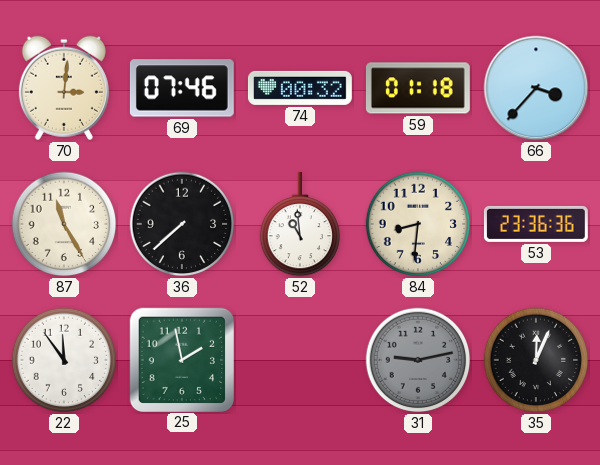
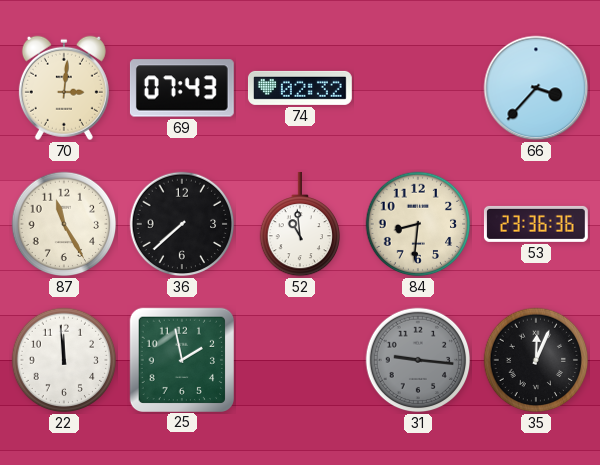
69: 07:46 -> 07:43 (182, 88)
74: 00:32 -> 02:32 (300, 88)
59: 01:18 -> none (418, 88)
22: 11:54 -> 11:59 (64, 360)
31: 9:13 -> 9:16 (418, 360)
